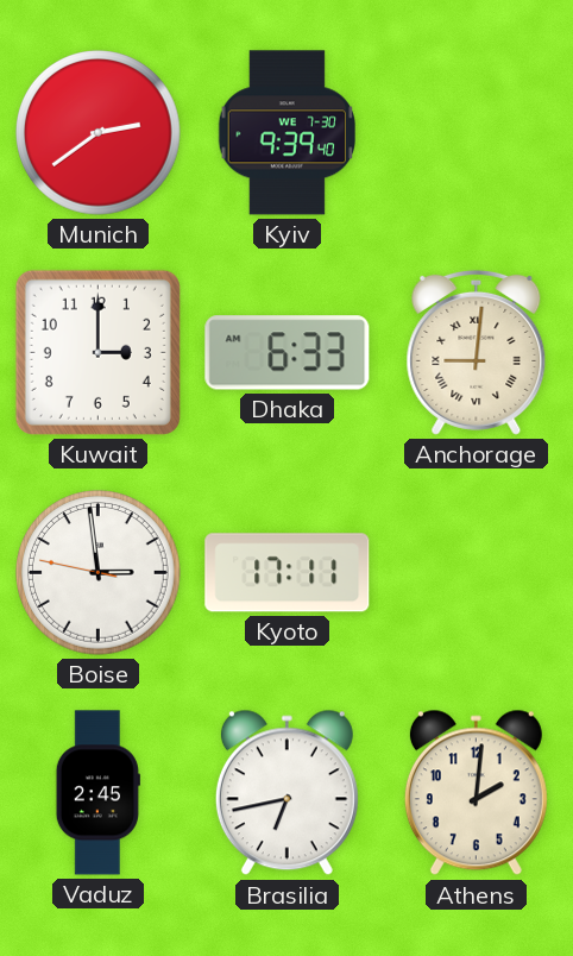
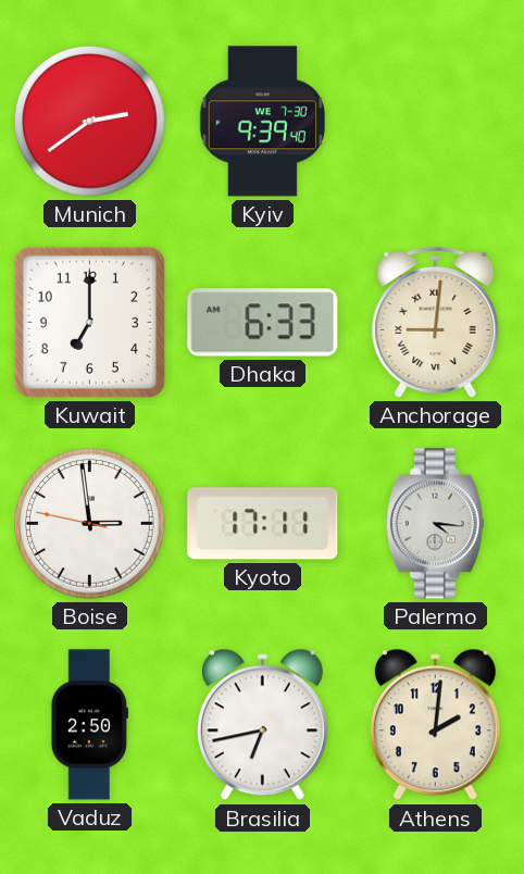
Kuwait: 3:00 -> 7:00 (89, 322)
Palermo: none -> 4:16 (435, 524)
Vaduz: 2:45 -> 2:50 (89, 725)
